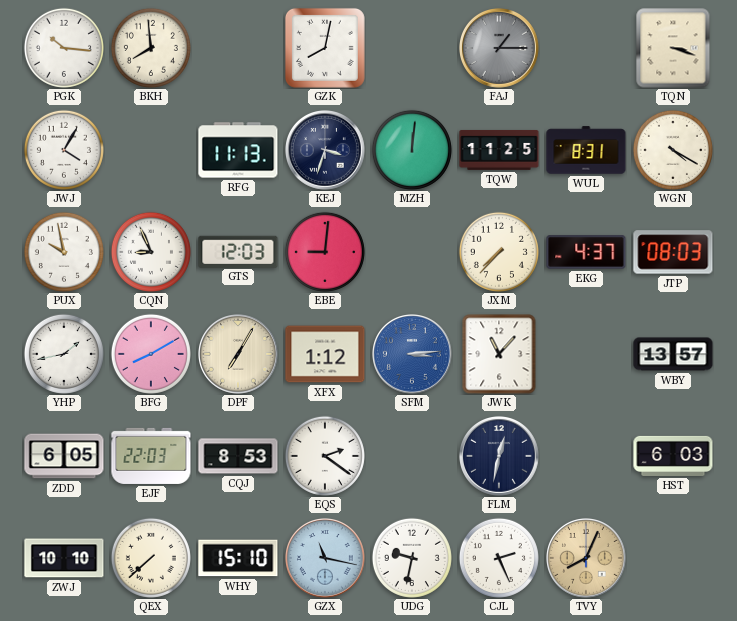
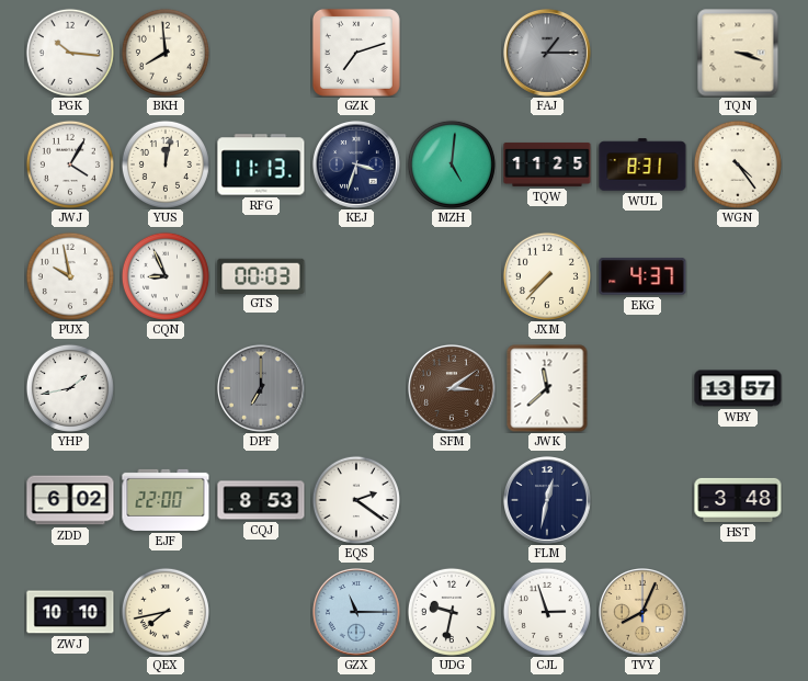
GZK: 8:02 -> 7:12 (356, 53)
YUS: none -> 12:02 (166, 164)
MZH: 12:01 -> 5:01 (452, 164)
WGN: 4:20 -> 4:24 (738, 164)
GTS: 12:03 -> 00:03 (261, 275)
EBE: 9:01 -> none (325, 252)
JTP: 08:03 -> none (673, 252)
BFG: 8:10 -> none (151, 354)
DPF: 7:05 -> 7:00 (262, 389)
DPF dial: cream -> grey (262, 389)
XFX: 1:12 -> none (325, 354)
SFM: 3:14 -> 3:09 (453, 389)
SFM dial: blue -> brown (453, 389)
JWK: 11:07 -> 11:38 (547, 388)
ZDD: 6:05 -> 6:02 (70, 500)
EJF: 22:03 -> 22:00 (166, 500)
HST: 6:03 -> 3:48 (738, 500)
QEX: 7:38 -> 7:43 (166, 612)
WHY: 15:10 -> none (238, 558)
GZX: 11:17 -> 11:15 (357, 613)
CJL: 2:26 -> 2:57 (547, 612)
